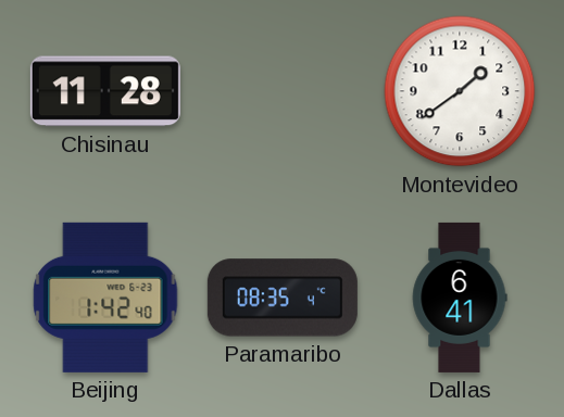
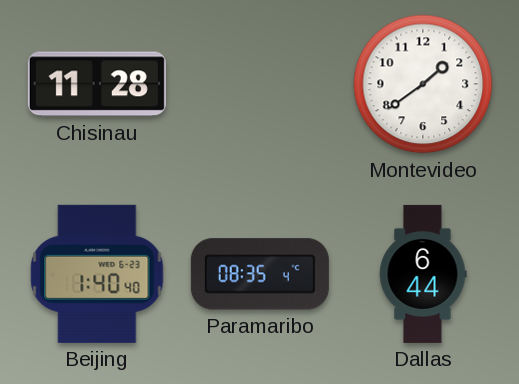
Beijing: 1:42 -> 1:40 (97, 274)
Dallas: 6:41 -> 6:44 (423, 274)
